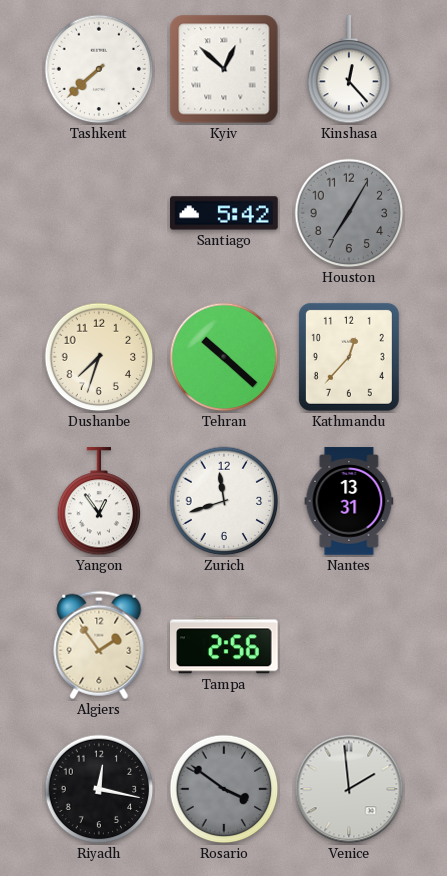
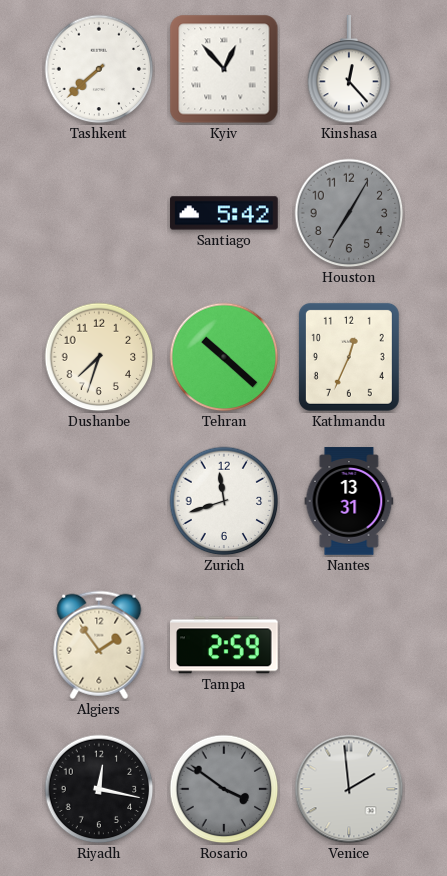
Kyiv: 12:52 -> 12:53 (224, 69)
Kathmandu: 12:37 -> 12:34 (349, 357)
Yangon: 12:54 -> none (99, 502)
Tampa: 2:56 -> 2:59 (225, 645)
